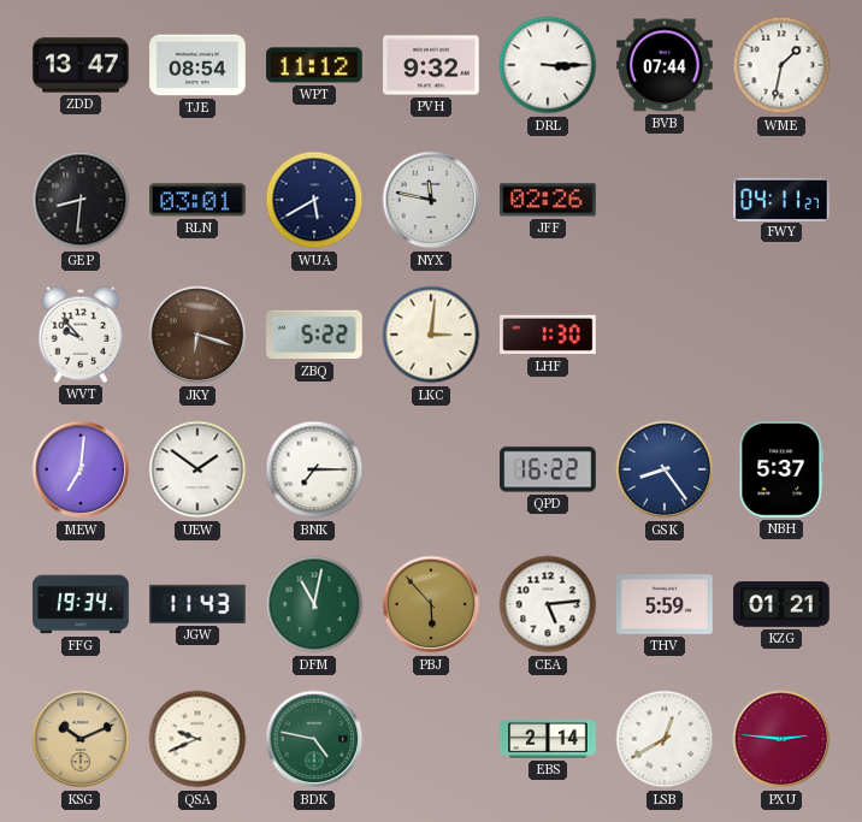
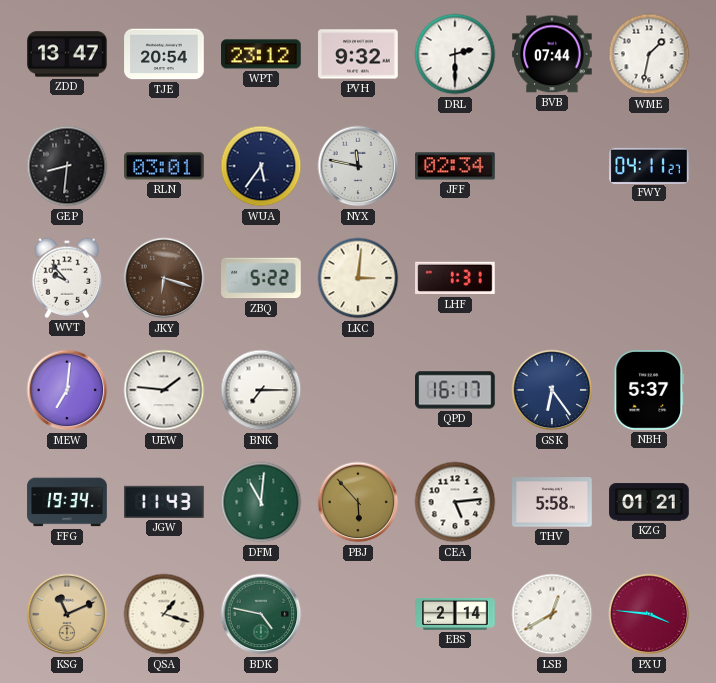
TJE: 08:54 -> 20:54 (164, 54)
WPT: 11:12 -> 23:12 (261, 54)
DRL: 3:15 -> 2:30 (455, 54)
WUA: 5:40 -> 5:36 (261, 166)
JFF: 02:26 -> 02:34 (455, 166)
LHF: 1:30 -> 1:31 (455, 278)
UEW: 1:51 -> 1:46 (164, 390)
QPD: 16:22 -> 16:17 (455, 390)
GSK: 8:24 -> 6:24 (552, 390)
DFM: 11:02 -> 11:01 (261, 502)
THV: 5:59 -> 5:58 (552, 502)
KSG: 10:11 -> 11:11 (67, 614)
QSA: 9:41 -> 1:18 (164, 614)
PXU: 2:46 -> 3:46 (649, 614)
